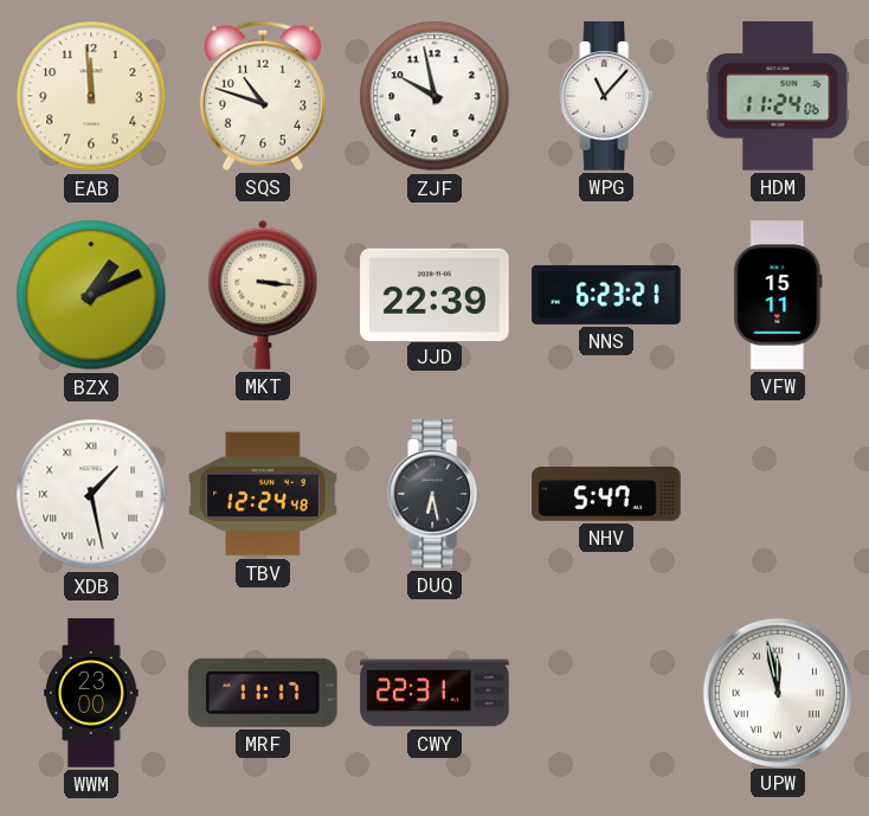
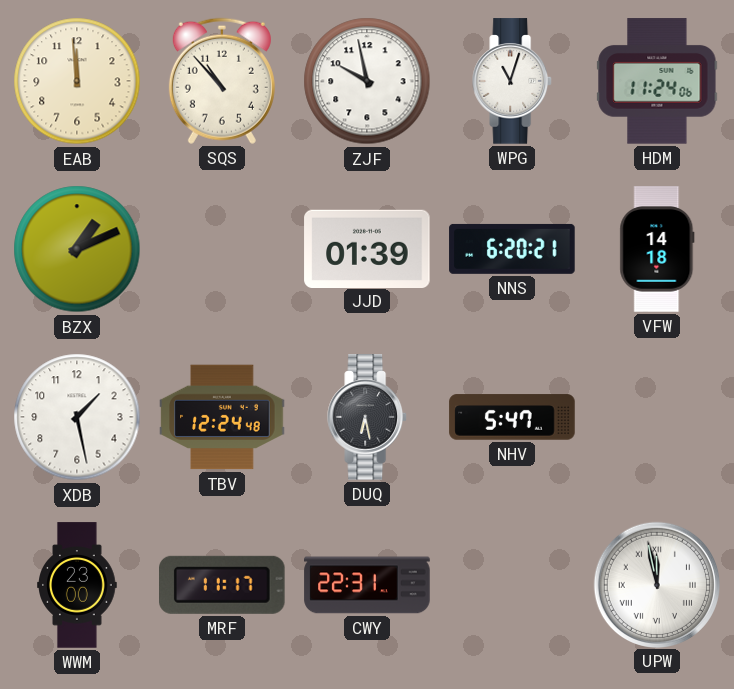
SQS: 10:48 -> 10:53 (222, 81)
WPG: 11:07 -> 11:03 (513, 81)
MKT: 3:16 -> none (263, 295)
JJD: 22:39 -> 01:39 (367, 248)
NNS: 6:23 -> 6:20 (512, 249)
VFW: 15:11 -> 14:18 (657, 249)
XDB numerals: Roman -> Arabic (77, 417)
